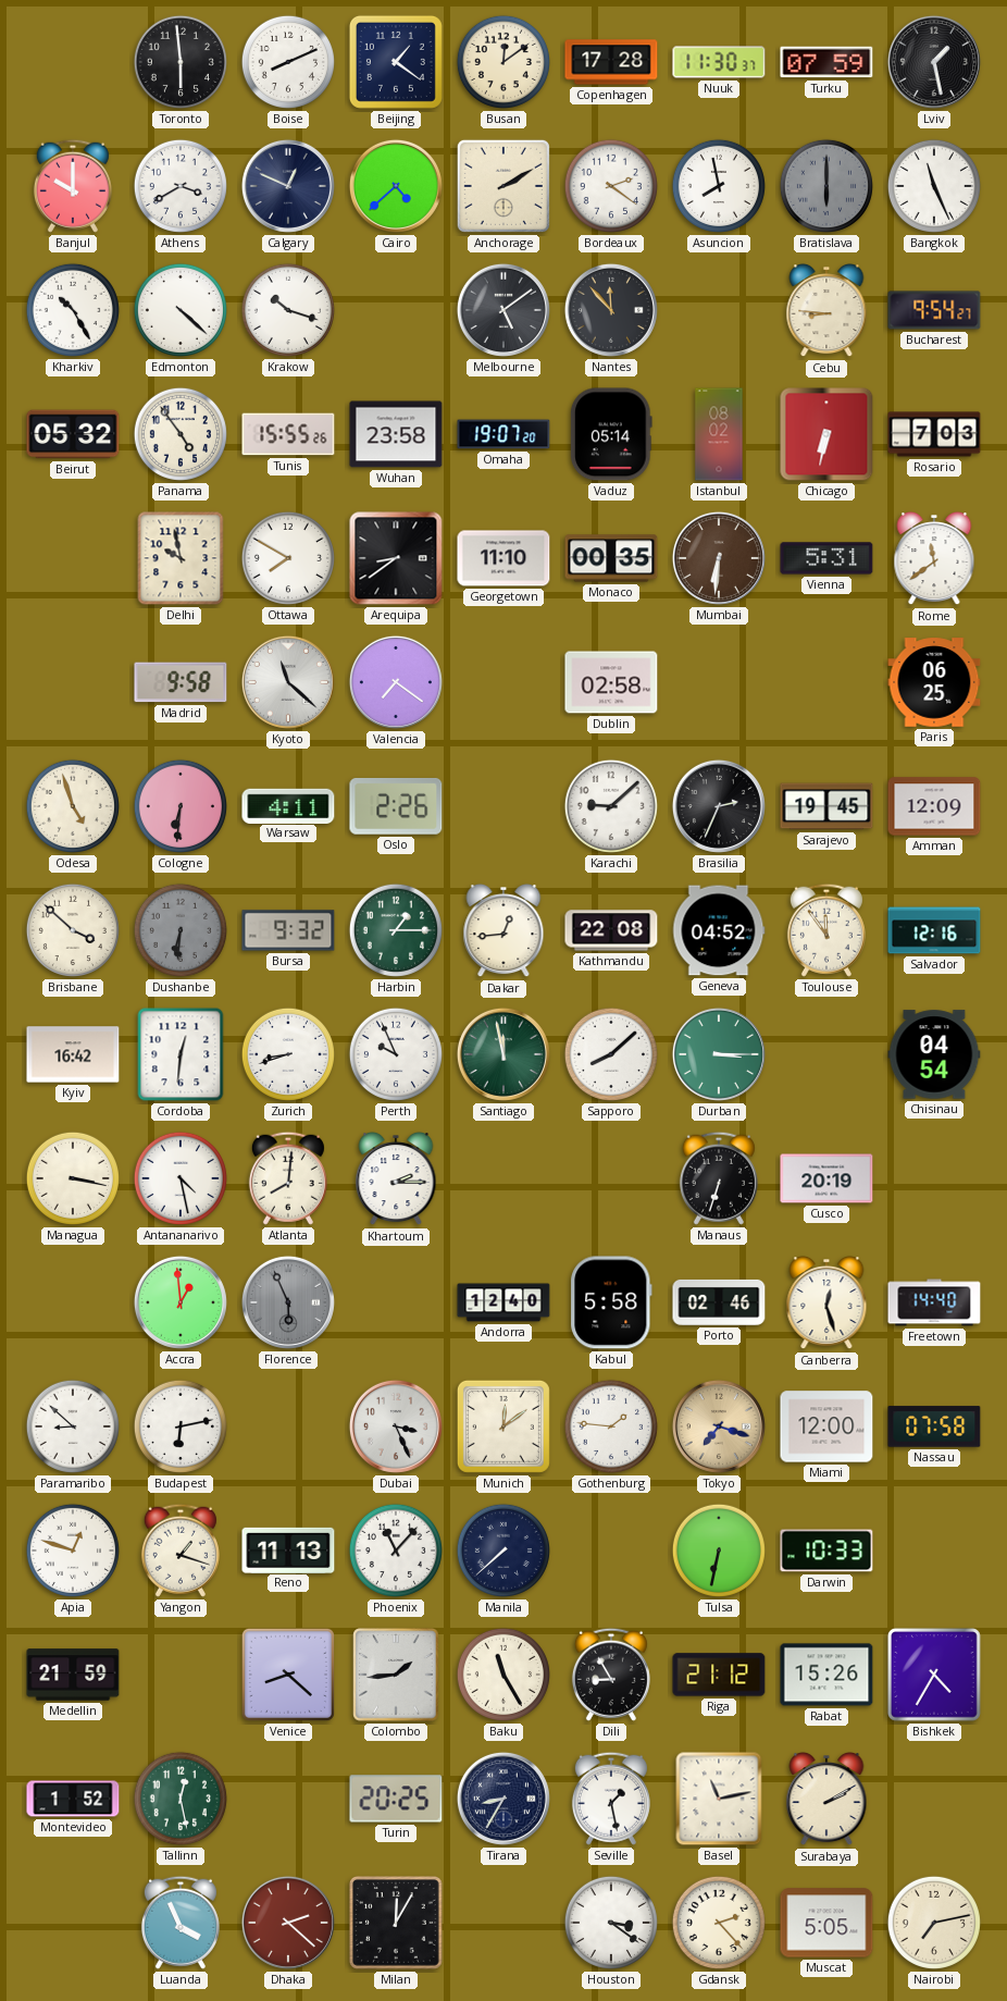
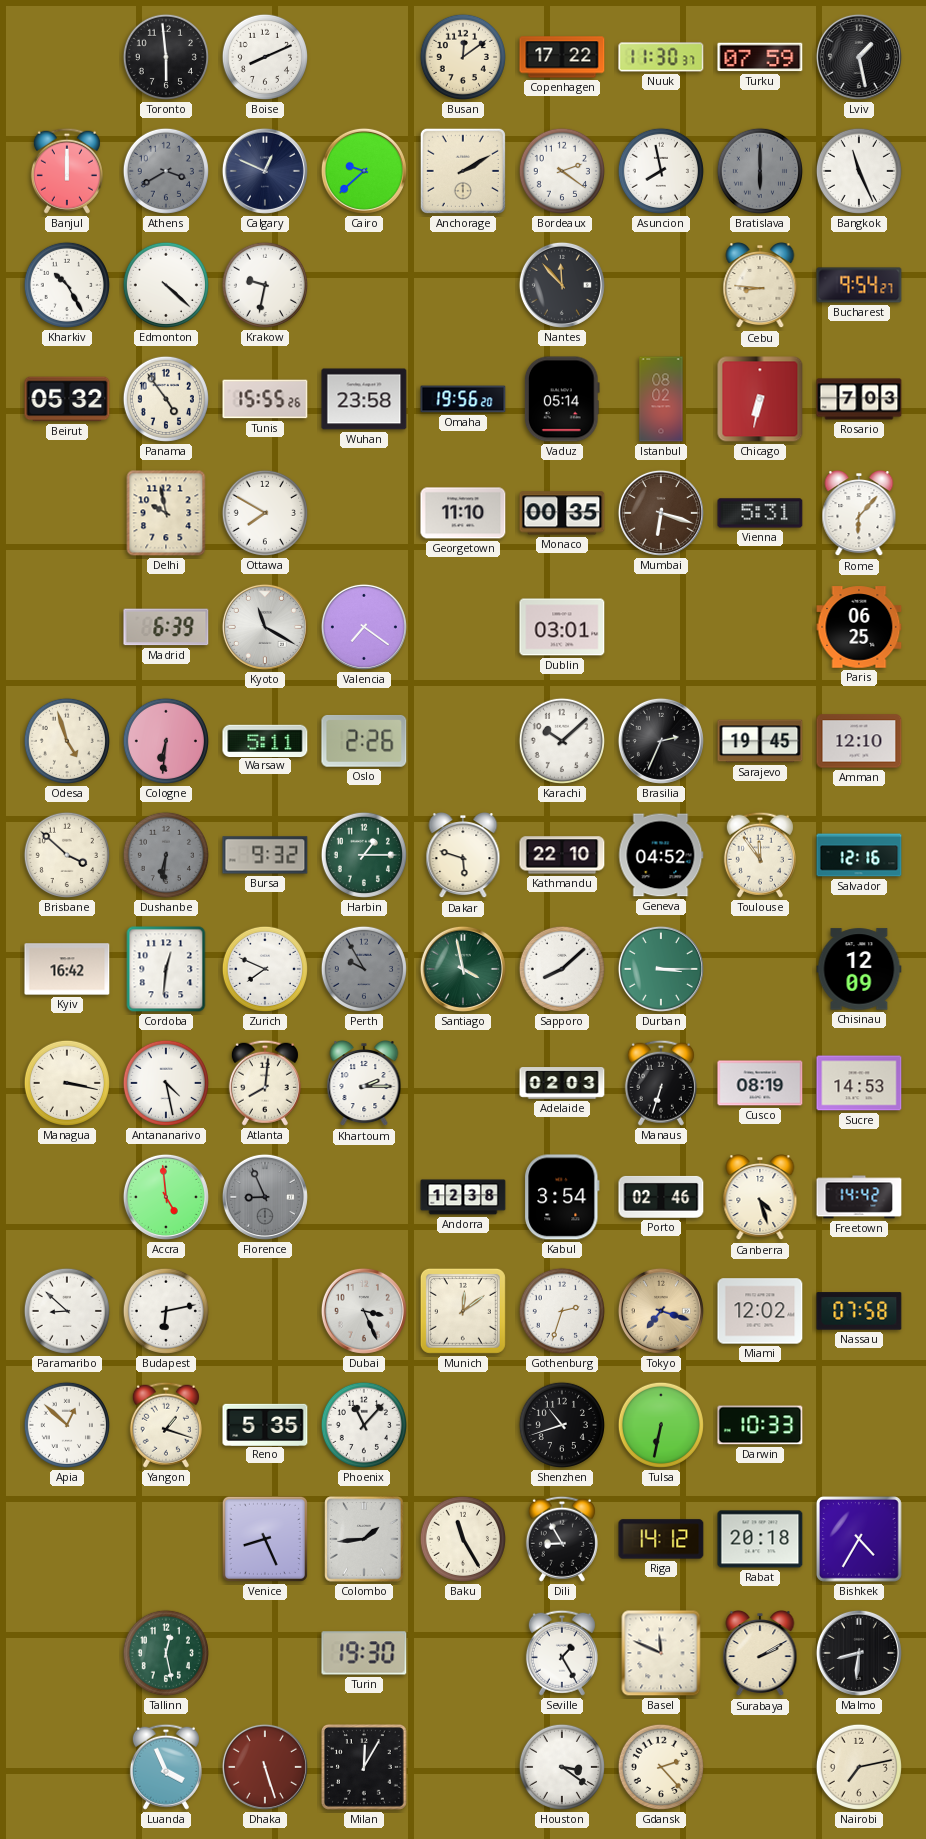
Beijing: 1:21 -> none (396, 62)
Copenhagen: 17:28 -> 17:22 (562, 57)
Banjul: 10:00 -> 12:00 (67, 171)
Athens dial: white -> grey (166, 171)
Cairo: 4:38 -> 9:38 (364, 171)
Krakow: 10:18 -> 9:32 (265, 285)
Melbourne: 5:09 -> none (503, 310)
Omaha: 19:07 -> 19:56 (463, 399)
Arequipa: 8:39 -> none (396, 558)
Mumbai: 6:31 -> 6:18 (661, 513)
Rome: 11:39 -> 6:07 (859, 514)
Madrid: 9:58 -> 6:39 (166, 627)
Kyoto: 11:22 -> 11:20 (265, 627)
Dublin: 02:58 -> 03:01 (562, 627)
Warsaw: 4:11 -> 5:11 (265, 740)
Karachi: 9:08 -> 10:08 (562, 741)
Amman: 12:09 -> 12:10 (859, 741)
Dakar: 12:44 -> 5:48 (463, 856)
Kathmandu: 22:08 -> 22:10 (562, 855)
Zurich: 8:42 -> 7:49 (265, 969)
Perth: 9:56 -> 9:55 (364, 969)
Perth dial: white -> grey (364, 969)
Santiago: 11:58 -> 3:58 (463, 969)
Chisinau: 04:54 -> 12:09 (859, 969)
Adelaide: none -> 02:03 (562, 1084)
Cusco: 20:19 -> 08:19 (760, 1083)
Sucre: none -> 14:53 (859, 1083)
Accra: 12:59 -> 4:59 (166, 1197)
Florence: 5:56 -> 8:56 (265, 1197)
Andorra: 12:40 -> 12:38 (463, 1197)
Kabul: 5:58 -> 3:54 (562, 1197)
Canberra: 12:27 -> 4:27 (760, 1198)
Freetown: 14:40 -> 14:42 (859, 1197)
Gothenburg: 1:46 -> 2:33 (562, 1311)
Miami: 12:00 -> 12:02 (760, 1311)
Apia: 12:48 -> 12:52 (67, 1425)
Reno: 11:13 -> 5:35 (265, 1424)
Manila: 7:38 -> none (503, 1551)
Shenzhen: none -> 10:42 (562, 1425)
Medellin: 21:59 -> none (73, 1675)
Venice: 8:22 -> 8:26 (265, 1539)
Riga: 21:12 -> 14:12 (661, 1539)
Rabat: 15:26 -> 20:18 (760, 1539)
Montevideo: 1:52 -> none (73, 1799)
Turin: 20:25 -> 19:30 (364, 1653)
Tirana: 8:35 -> none (503, 1799)
Seville: 1:28 -> 1:25 (562, 1653)
Basel: 11:13 -> 11:49 (661, 1653)
Malmo: none -> 8:31 (859, 1653)
Dhaka: 2:22 -> 5:27 (265, 1767)
Muscat: 5:05 -> none (826, 1923)
